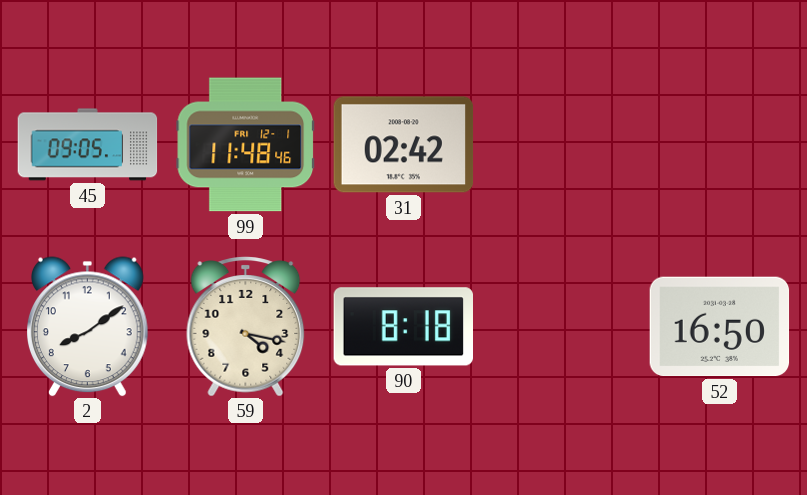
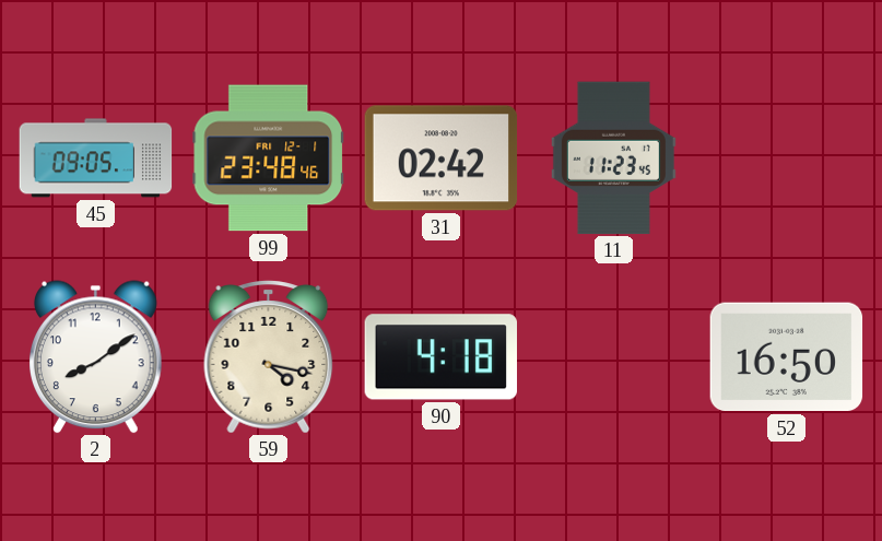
99: 11:48 -> 23:48 (269, 158)
11: none -> 11:23 (613, 158)
90: 8:18 -> 4:18 (442, 357)
